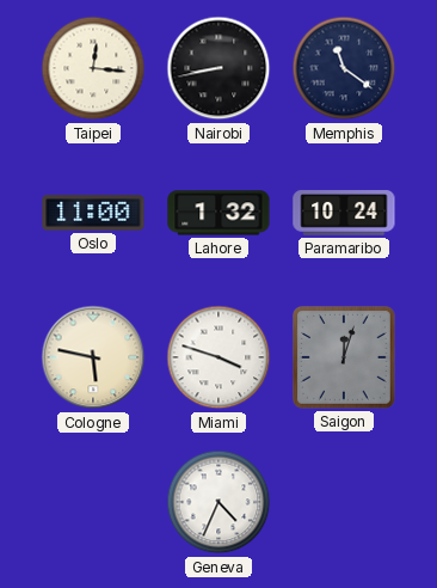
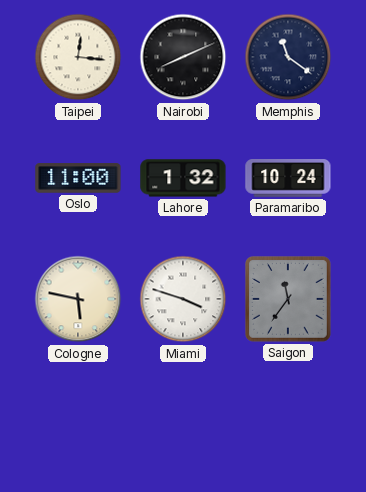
Nairobi: 8:43 -> 8:11 (183, 57)
Saigon: 12:03 -> 11:36 (289, 300)
Geneva: 4:34 -> none (219, 502)
